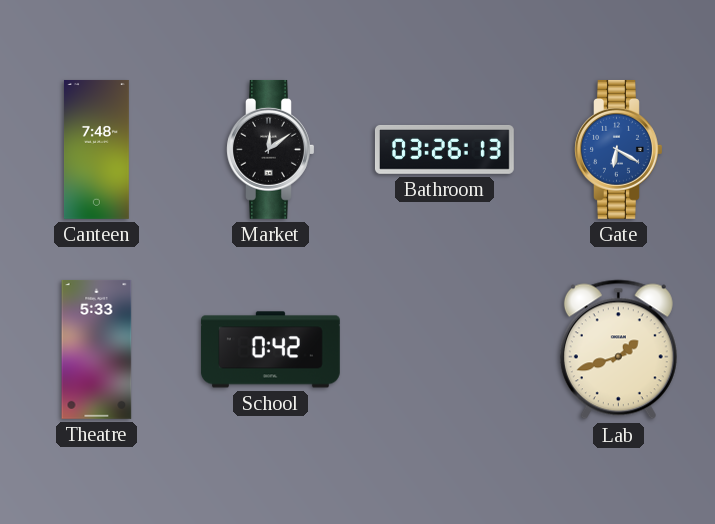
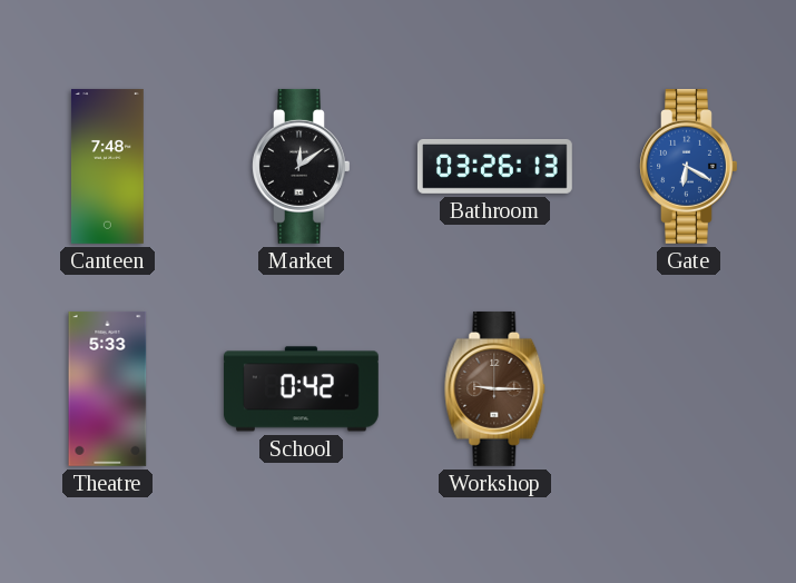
Workshop: none -> 9:15 (495, 388)
Lab: 1:42 -> none (618, 350)
